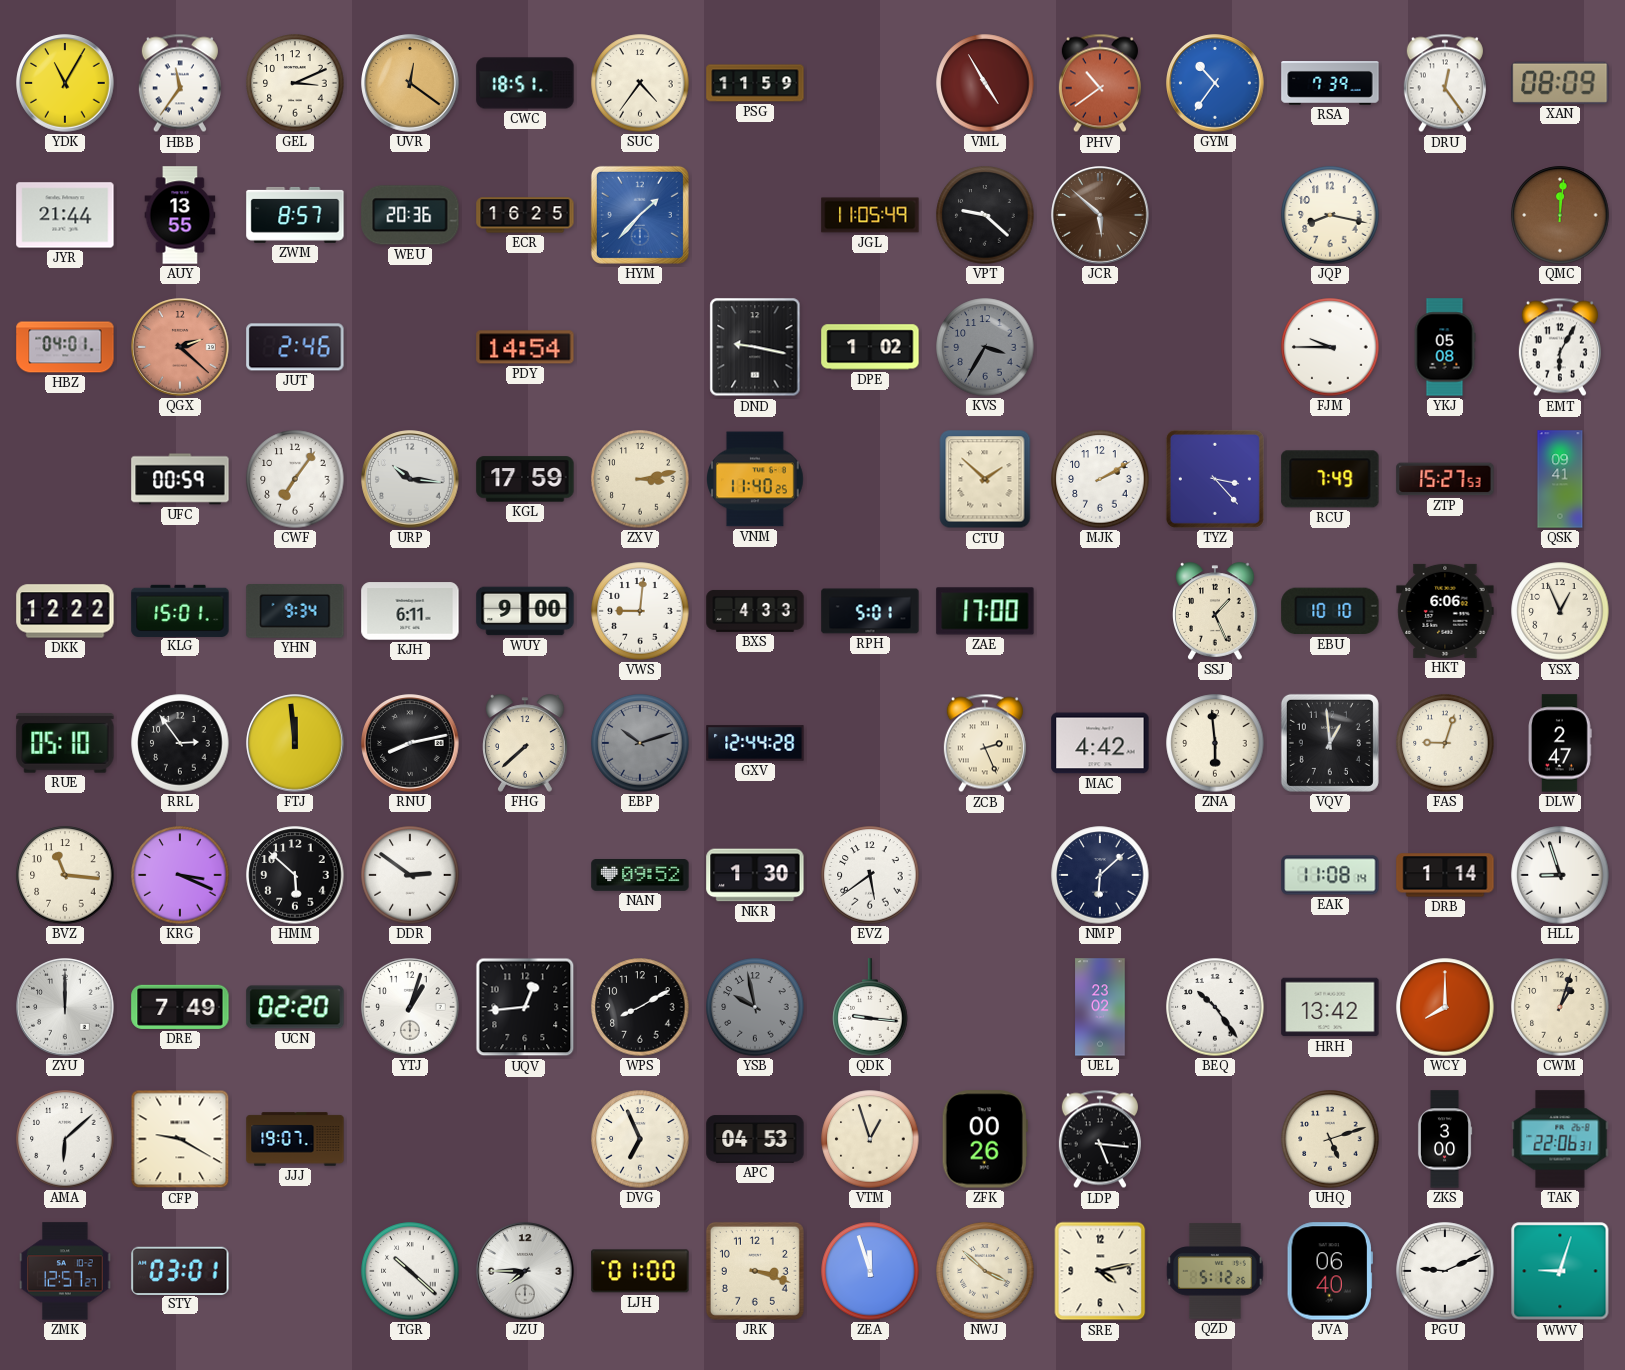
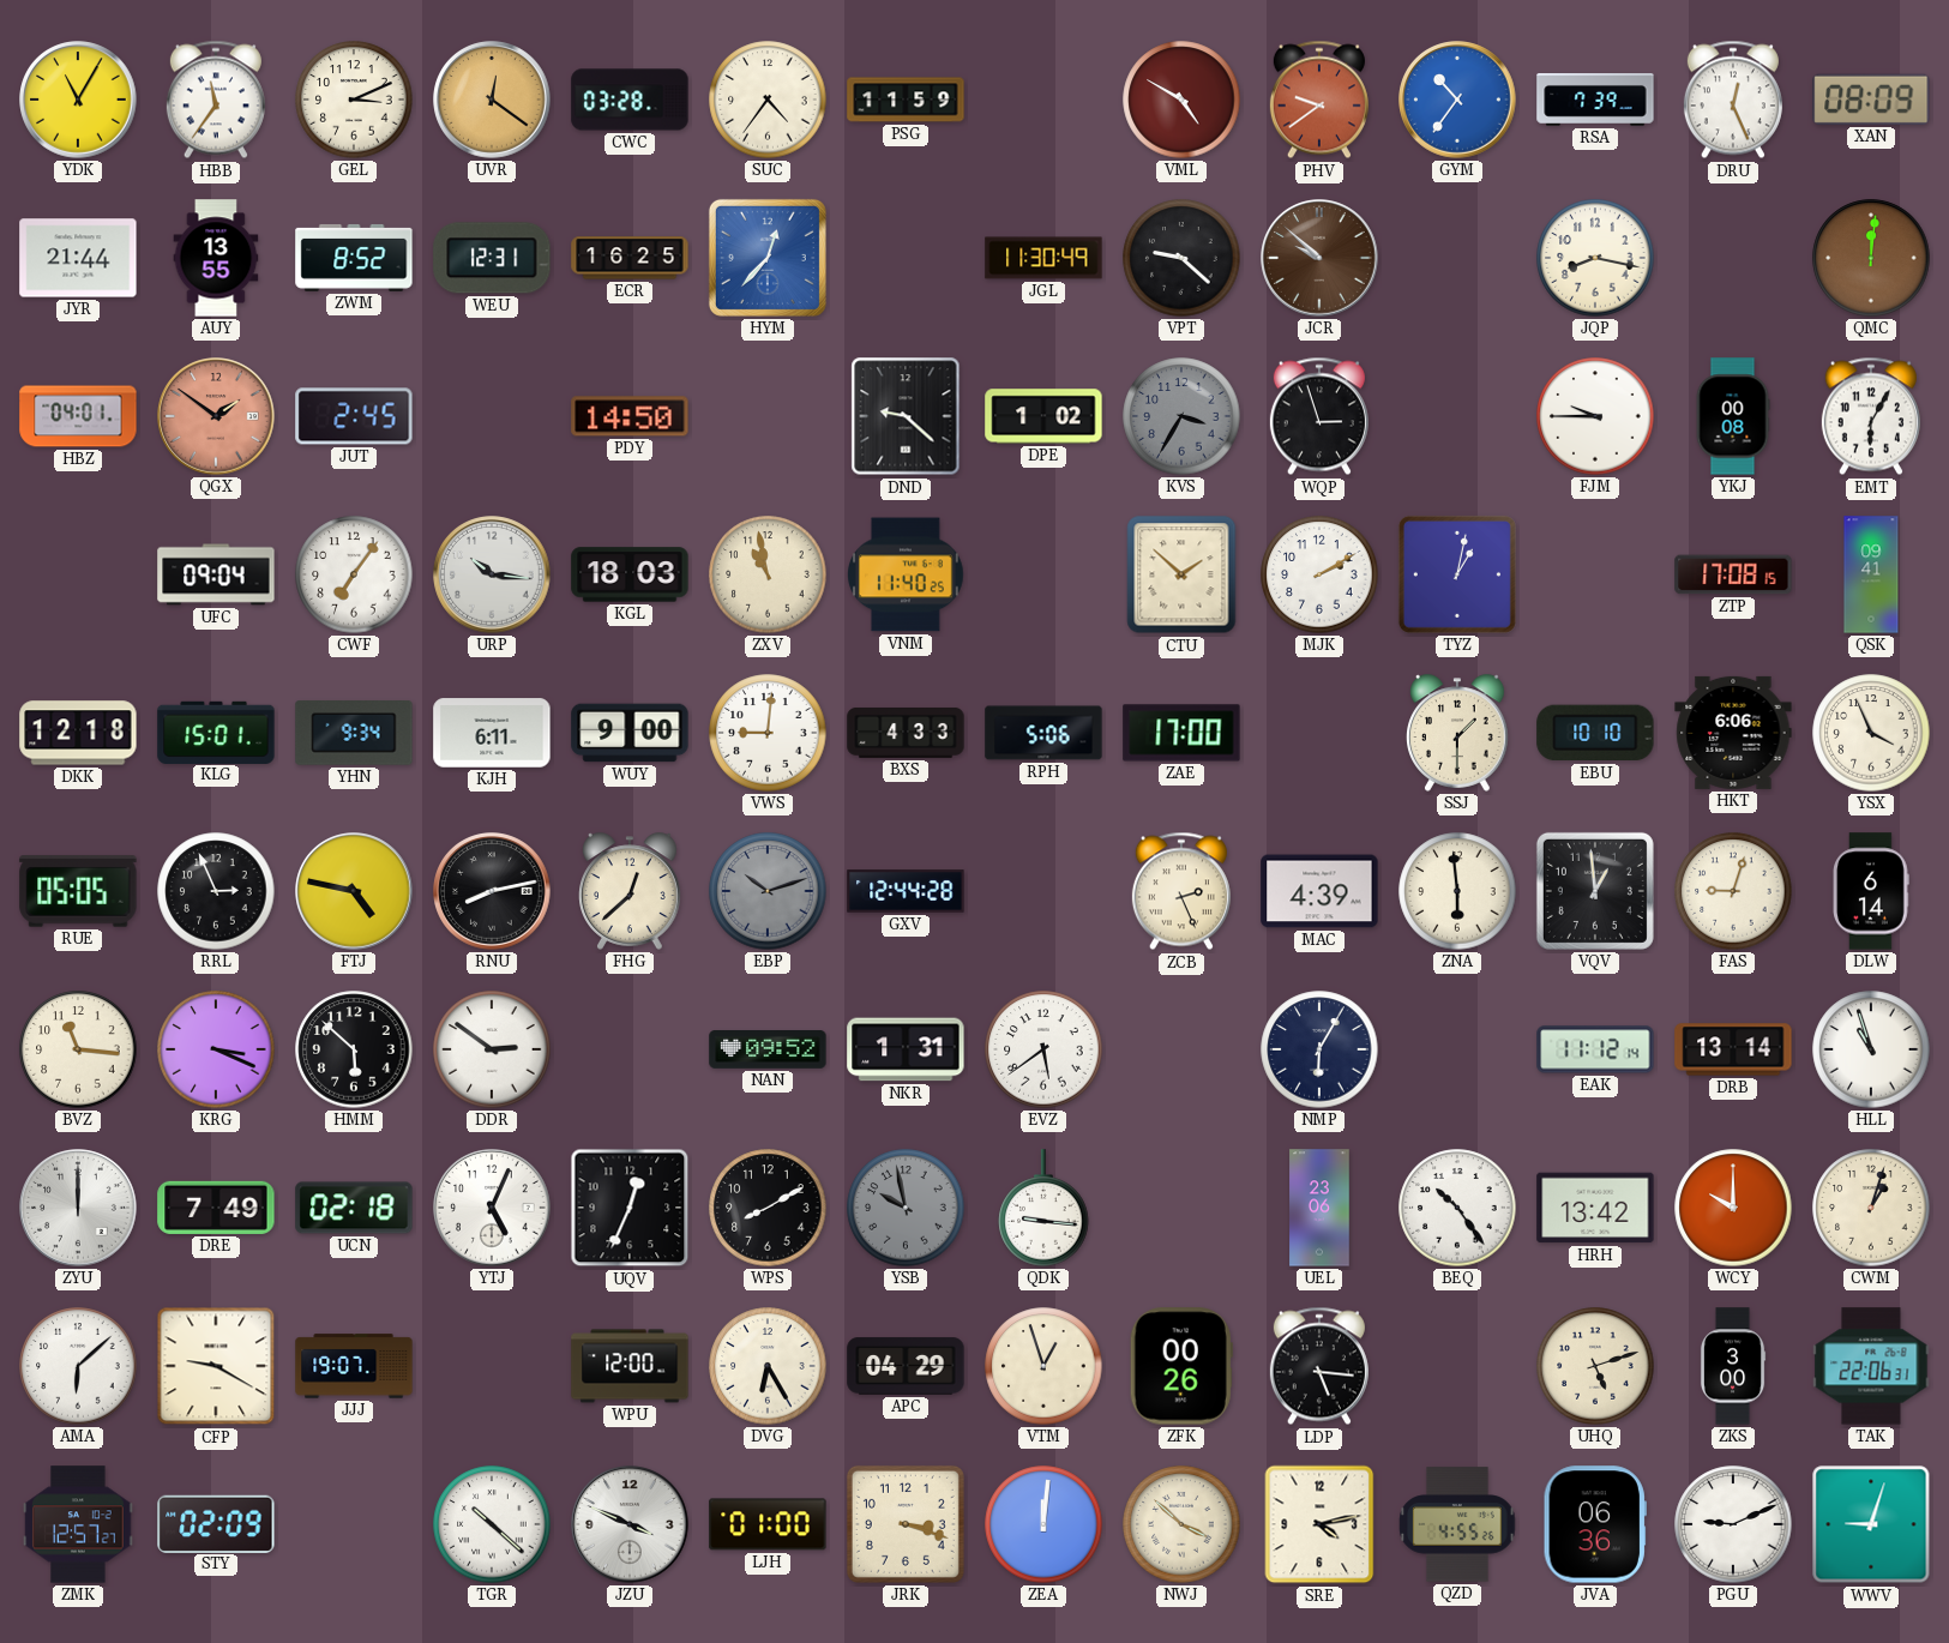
CWC: 18:51 -> 03:28 (630, 100)
VML: 4:55 -> 4:50 (1181, 100)
PHV: 10:39 -> 9:39 (1319, 100)
DRU: 12:24 -> 12:26 (1733, 100)
ZWM: 8:57 -> 8:52 (354, 258)
WEU: 20:36 -> 12:31 (492, 258)
HYM: 1:37 -> 12:37 (768, 258)
JGL: 11:05 -> 11:30 (1043, 258)
JCR: 5:52 -> 9:52 (1319, 258)
QGX: 2:22 -> 1:51 (216, 416)
JUT: 2:46 -> 2:45 (354, 416)
PDY: 14:54 -> 14:50 (630, 416)
DND: 9:17 -> 9:22 (906, 416)
WQP: none -> 2:57 (1319, 416)
YKJ: 05:08 -> 00:08 (1733, 416)
UFC: 00:59 -> 09:04 (216, 574)
KGL: 17:59 -> 18:03 (630, 574)
ZXV: 3:13 -> 10:58 (768, 574)
TYZ: 3:23 -> 1:02 (1457, 574)
RCU: 7:49 -> none (1330, 479)
ZTP: 15:27 -> 17:08 (1733, 574)
DKK: 12:22 -> 12:18 (78, 733)
RPH: 5:01 -> 5:06 (1043, 733)
SSJ: 1:26 -> 1:30 (1458, 733)
YSX: 12:56 -> 3:56 (1871, 733)
RUE: 05:10 -> 05:05 (78, 891)
RRL: 2:54 -> 2:56 (216, 891)
FTJ: 11:59 -> 4:47 (354, 891)
FHG: 7:38 -> 12:38 (631, 891)
MAC: 4:42 -> 4:39 (1319, 891)
DLW: 2:47 -> 6:14 (1871, 891)
NKR: 1:30 -> 1:31 (906, 1049)
NMP: 6:08 -> 6:05 (1319, 1049)
EAK: 11:08 -> 11:12 (1595, 1049)
DRB: 1:14 -> 13:14 (1733, 1049)
HLL: 8:57 -> 10:57 (1871, 1049)
UCN: 02:20 -> 02:18 (354, 1208)
YTJ: 1:03 -> 5:04 (492, 1208)
UQV: 12:44 -> 12:34 (630, 1208)
UEL: 23:02 -> 23:06 (1319, 1208)
WCY: 8:00 -> 10:00 (1733, 1208)
WPU: none -> 12:00 (630, 1366)
DVG: 6:56 -> 6:25 (768, 1366)
APC: 04:53 -> 04:29 (906, 1366)
STY: 03:01 -> 02:09 (216, 1523)
JZU: 7:45 -> 3:49 (630, 1524)
ZEA: 11:57 -> 12:01 (1043, 1524)
QZD: 5:12 -> 4:55 (1457, 1524)
JVA: 06:40 -> 06:36 (1595, 1524)
